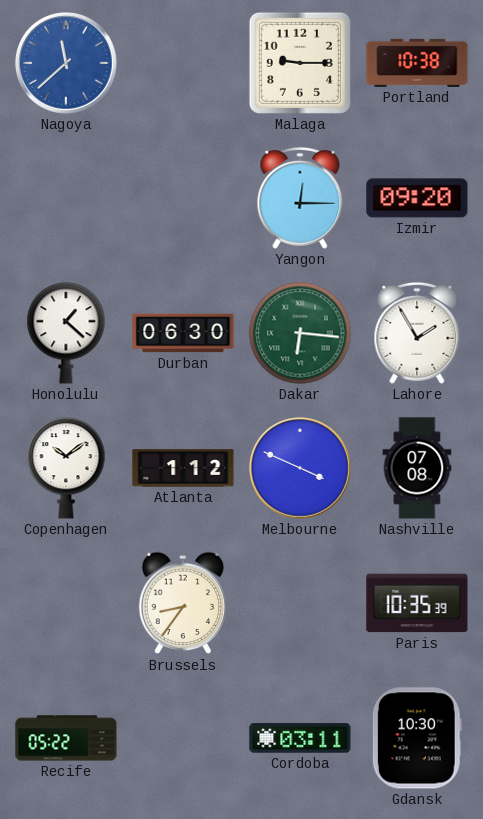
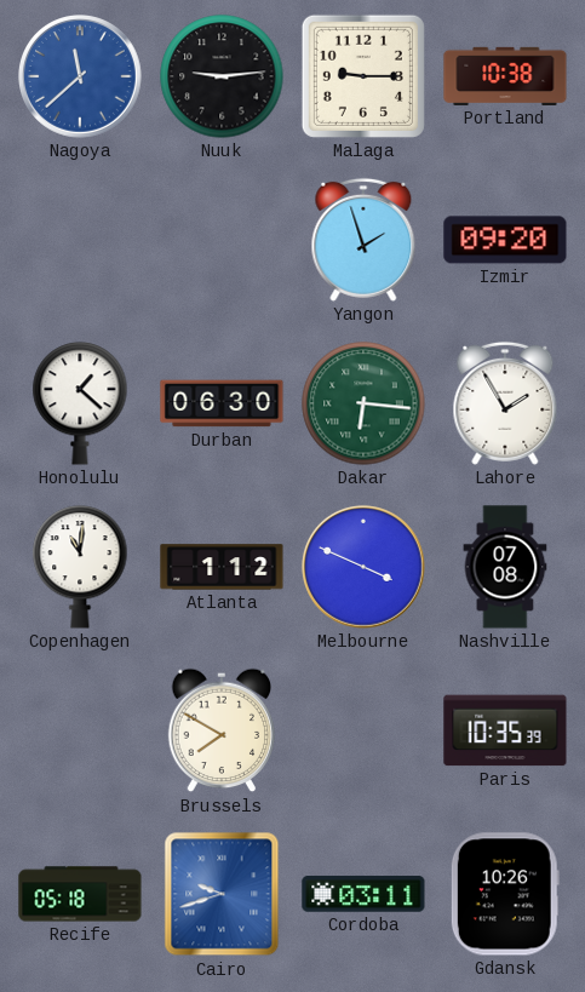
Nuuk: none -> 9:14 (222, 76)
Yangon: 12:15 -> 1:57 (363, 240)
Copenhagen: 10:09 -> 11:01 (80, 567)
Brussels: 8:36 -> 7:50 (222, 730)
Recife: 05:22 -> 05:18 (80, 894)
Cairo: none -> 9:42 (222, 894)
Gdansk: 10:30 -> 10:26 (505, 894)
